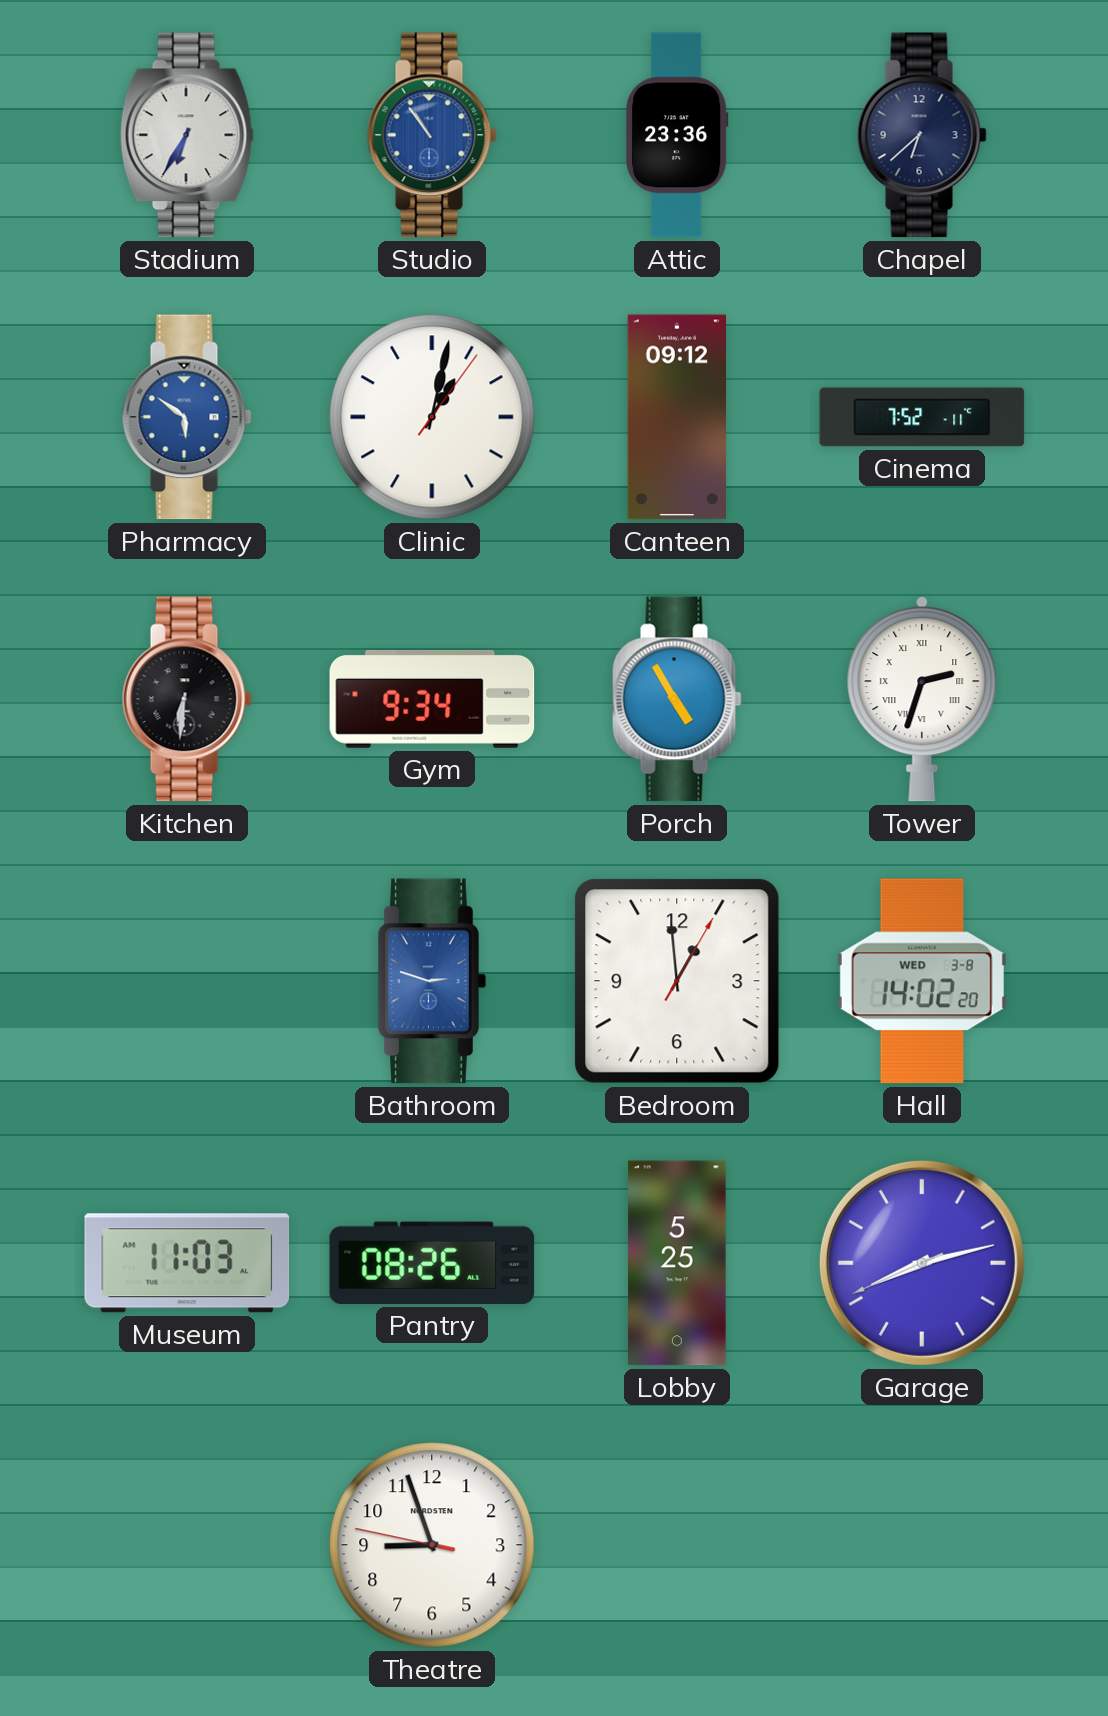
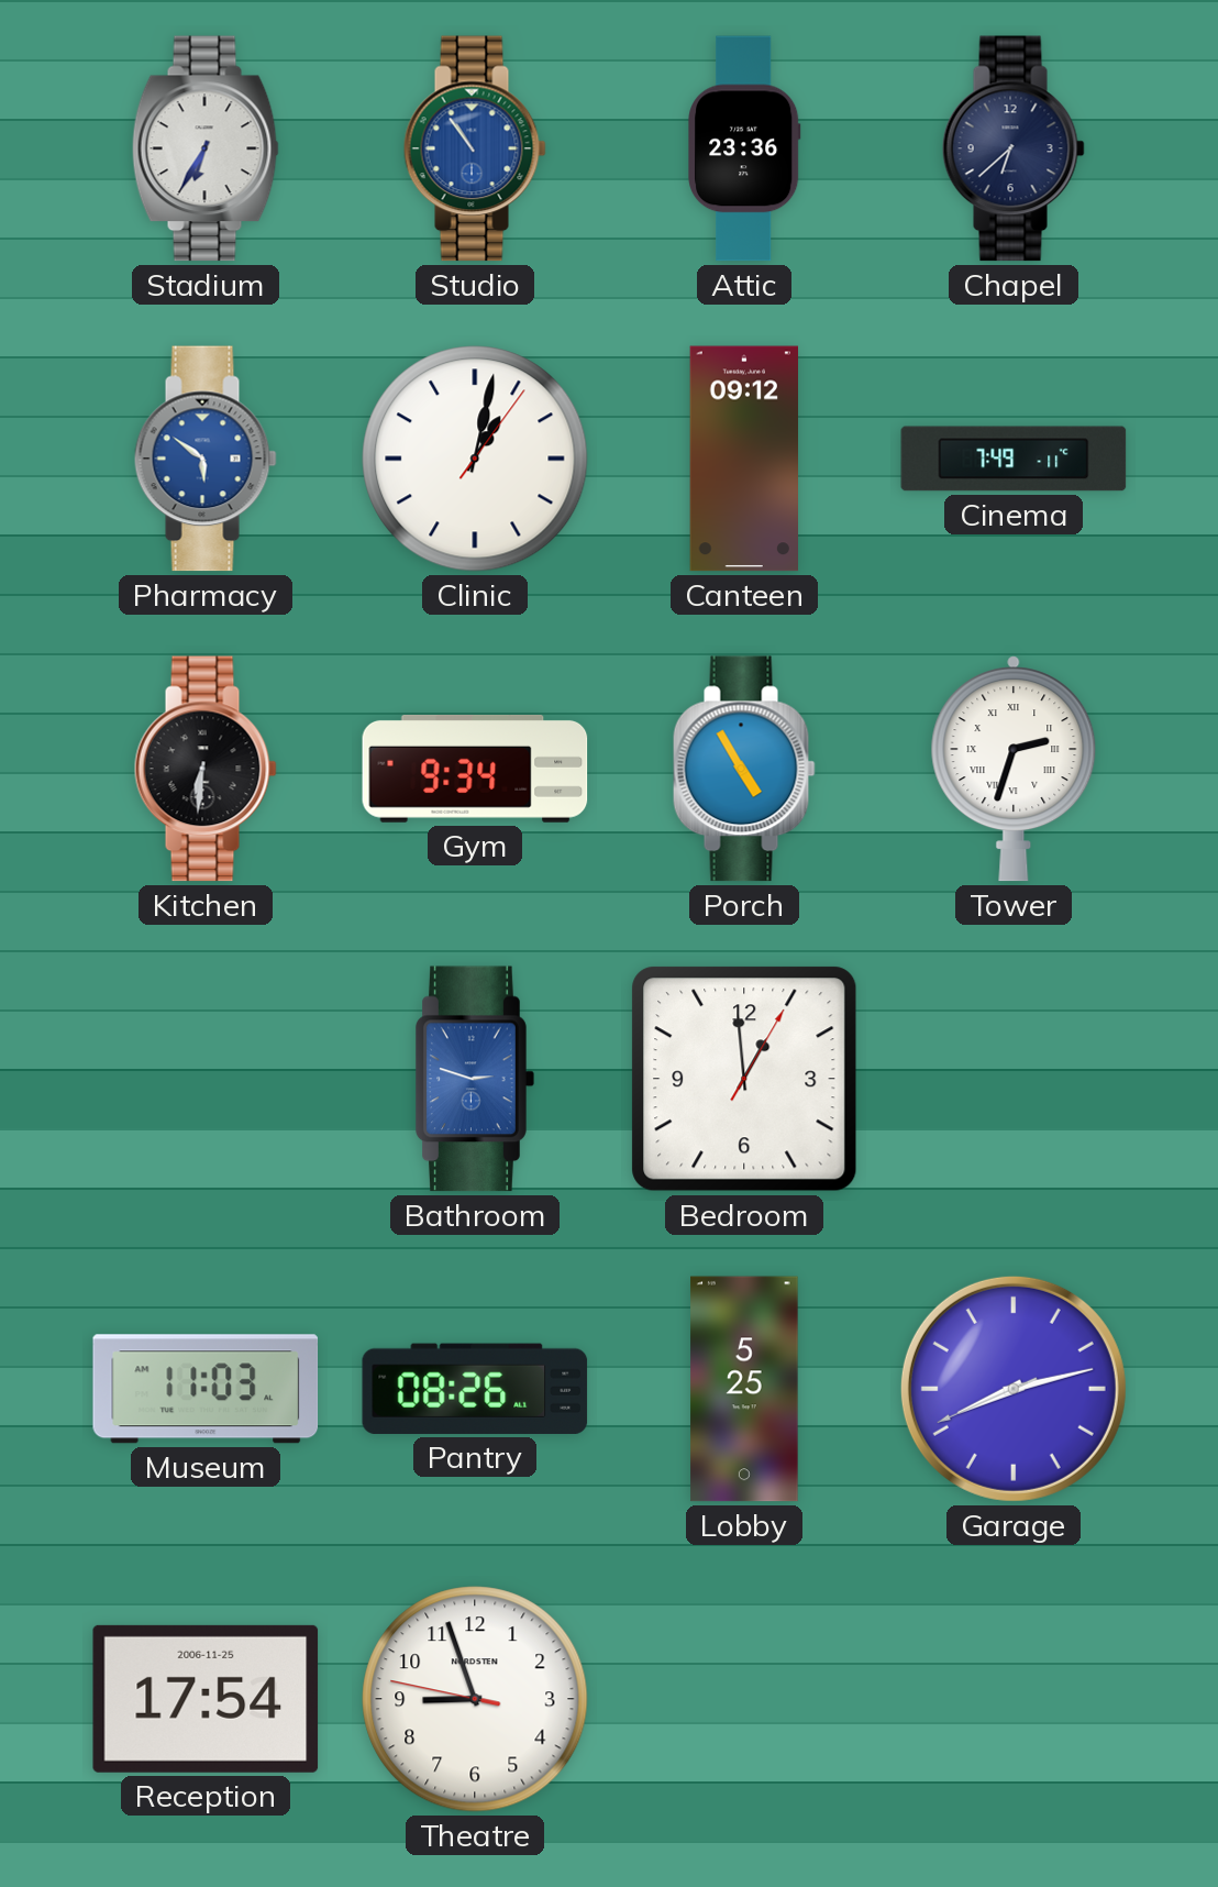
Cinema: 7:52 -> 7:49 (1014, 459)
Hall: 14:02 -> none (922, 981)
Reception: none -> 17:54 (206, 1699)
